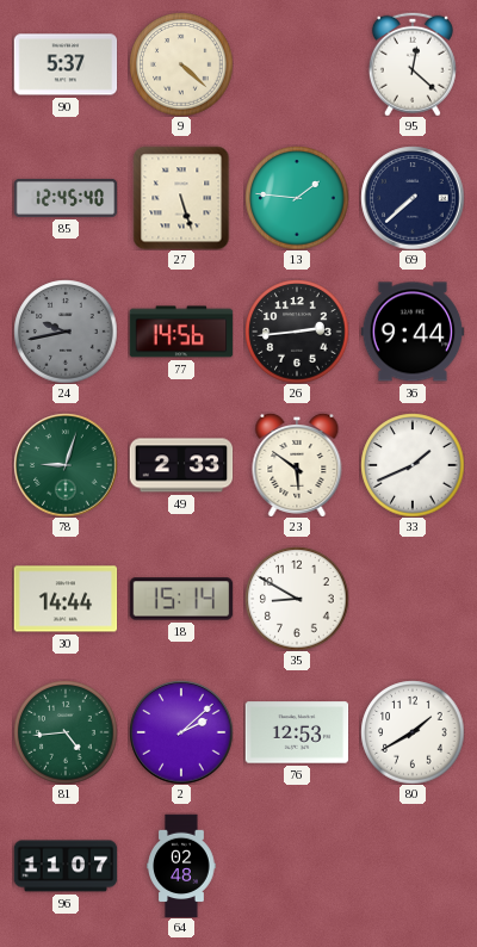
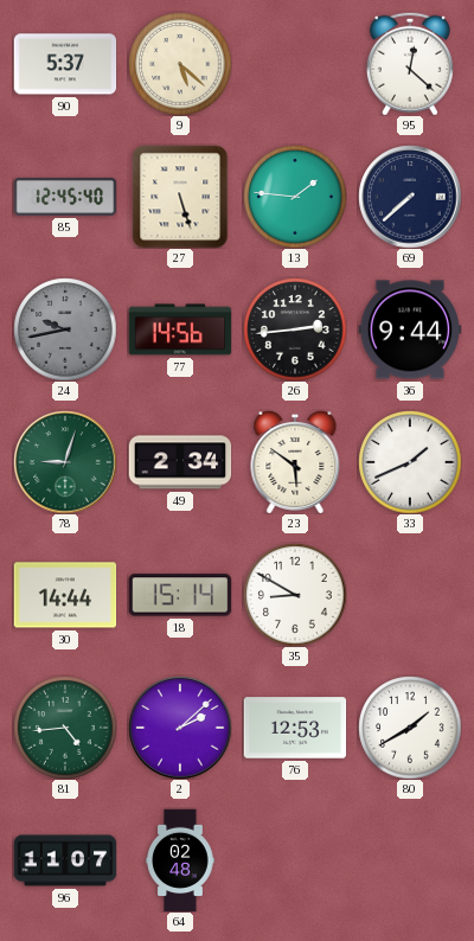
9: 4:22 -> 5:22 (180, 64)
49: 2:33 -> 2:34 (180, 462)
